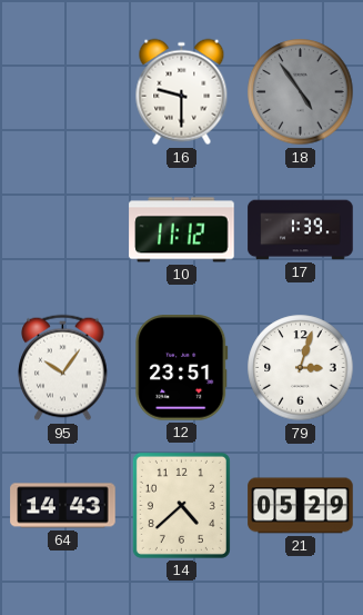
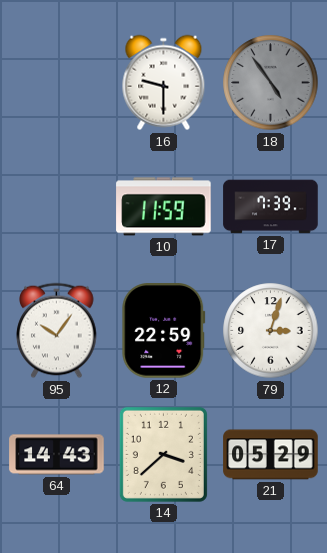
10: 11:12 -> 11:59 (164, 207)
17: 1:39 -> 7:39 (271, 207)
12: 23:51 -> 22:59 (164, 331)
14: 4:38 -> 3:38 (163, 454)
